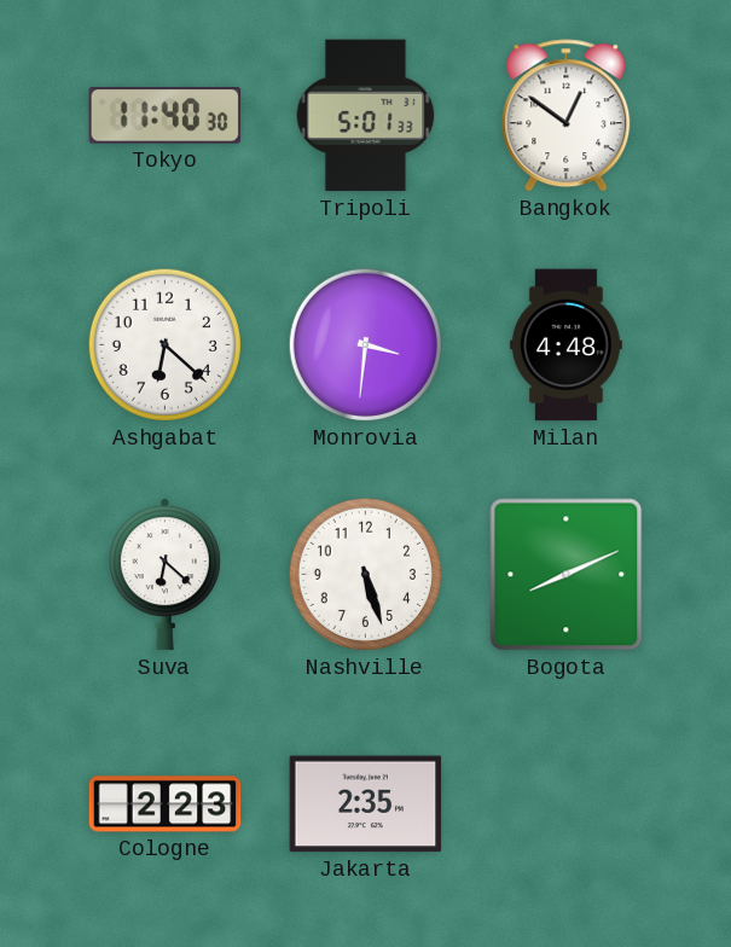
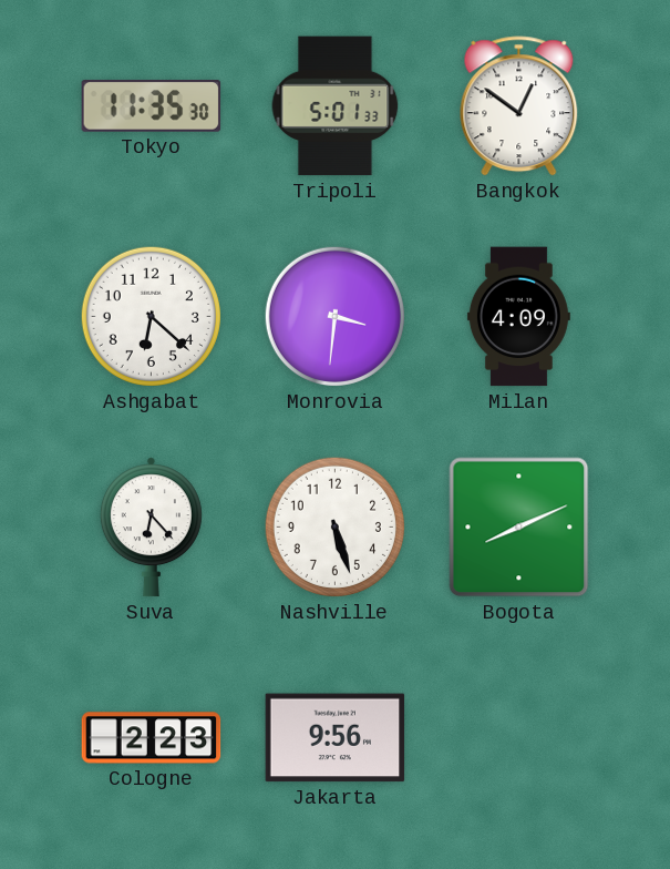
Tokyo: 11:40 -> 11:35 (152, 106)
Milan: 4:48 -> 4:09 (518, 317)
Suva: 6:22 -> 6:23 (151, 528)
Jakarta: 2:35 -> 9:56 (336, 738)
